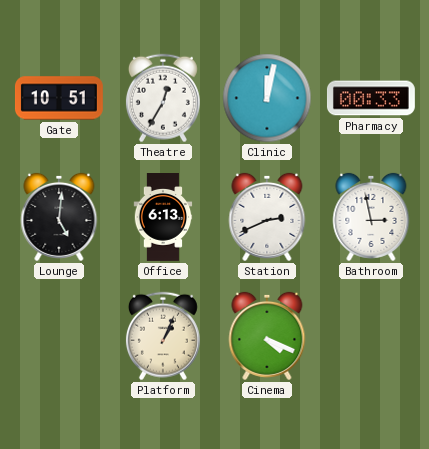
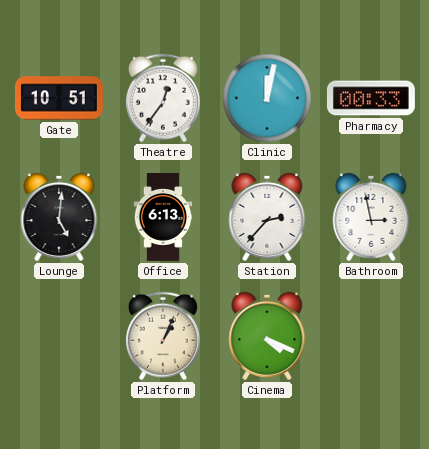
Theatre: 12:35 -> 12:36 (163, 98)
Station: 2:41 -> 2:37 (267, 217)
